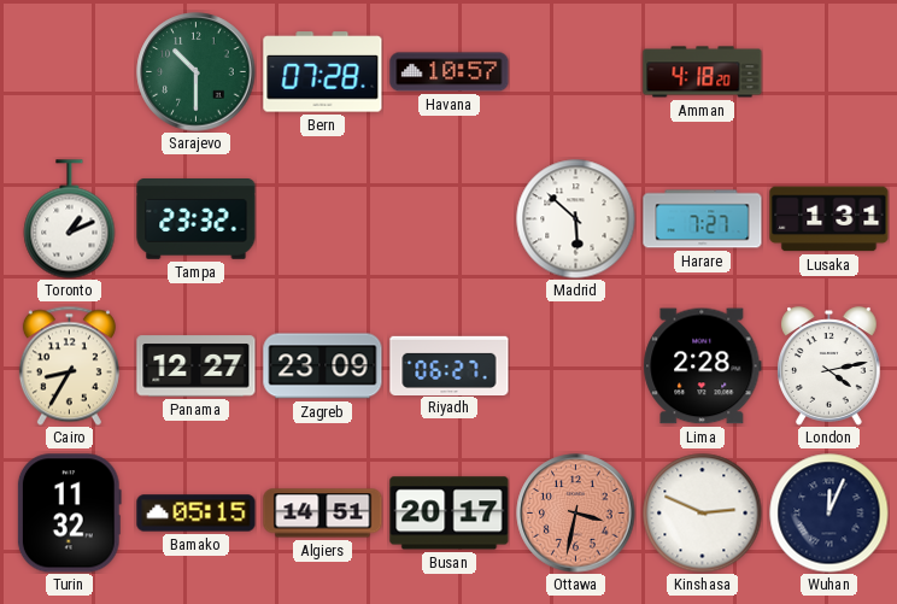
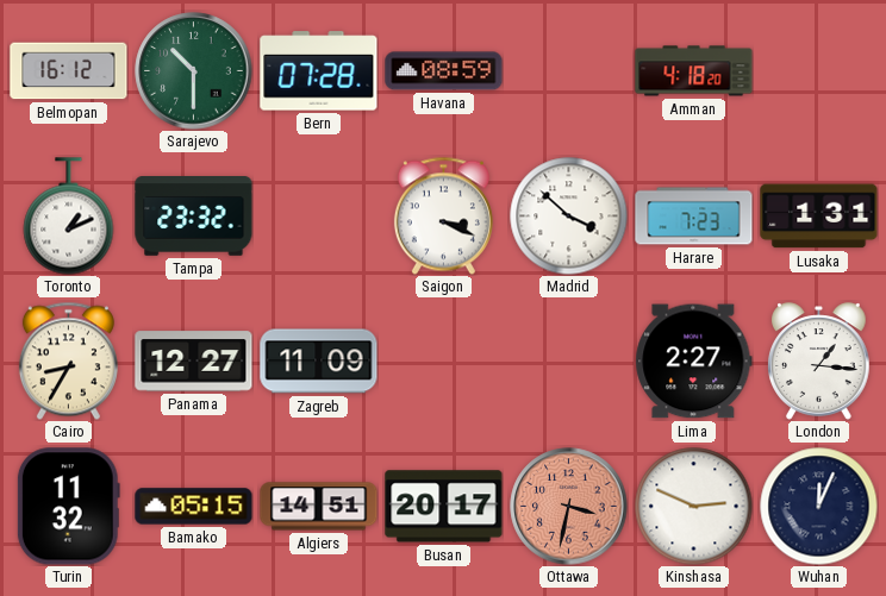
Belmopan: none -> 16:12 (69, 71)
Havana: 10:57 -> 08:59 (444, 71)
Saigon: none -> 3:19 (443, 215)
Madrid: 5:52 -> 3:52 (569, 217)
Harare: 7:27 -> 7:23 (694, 217)
Zagreb: 23:09 -> 11:09 (319, 362)
Riyadh: 06:27 -> none (450, 365)
Lima: 2:28 -> 2:27 (694, 362)
London: 4:13 -> 1:16 (819, 362)
